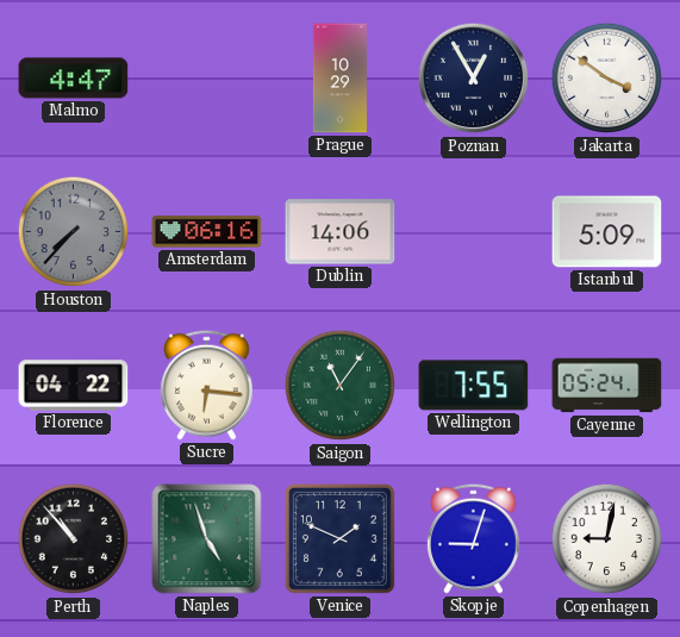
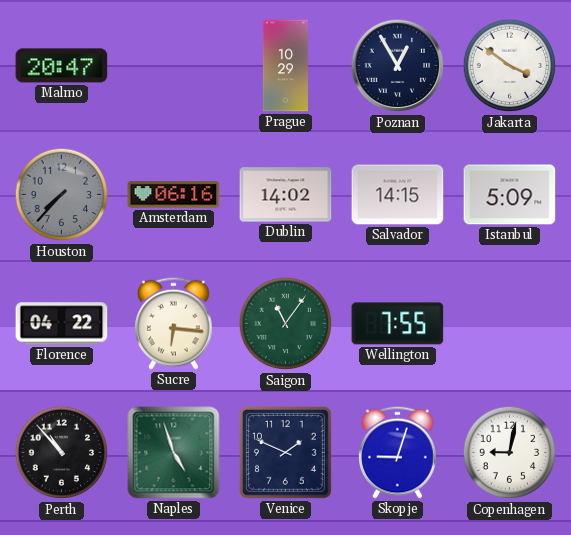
Malmo: 4:47 -> 20:47 (62, 66)
Dublin: 14:06 -> 14:02 (286, 195)
Salvador: none -> 14:15 (398, 195)
Cayenne: 05:24 -> none (607, 386)
